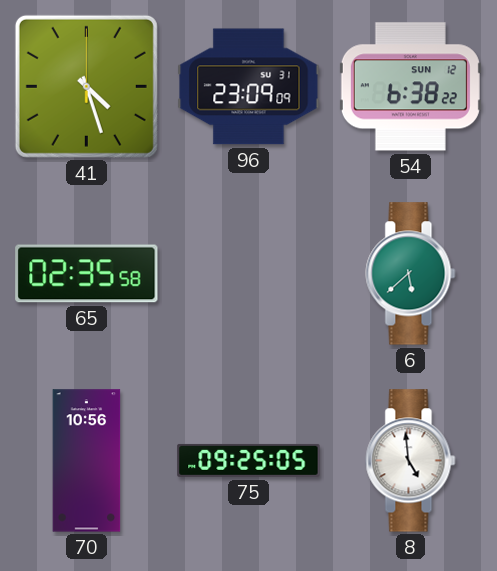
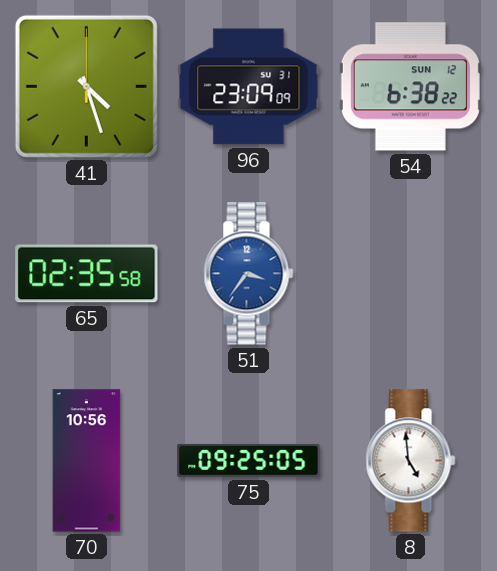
51: none -> 3:36 (249, 274)
6: 5:38 -> none (411, 274)
